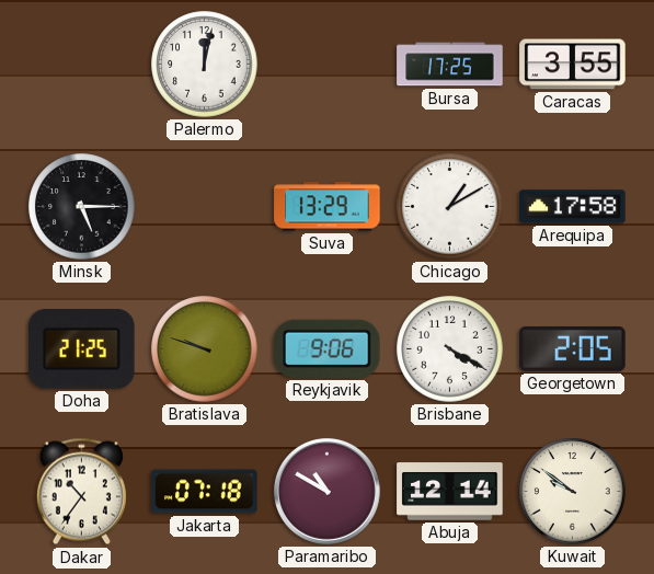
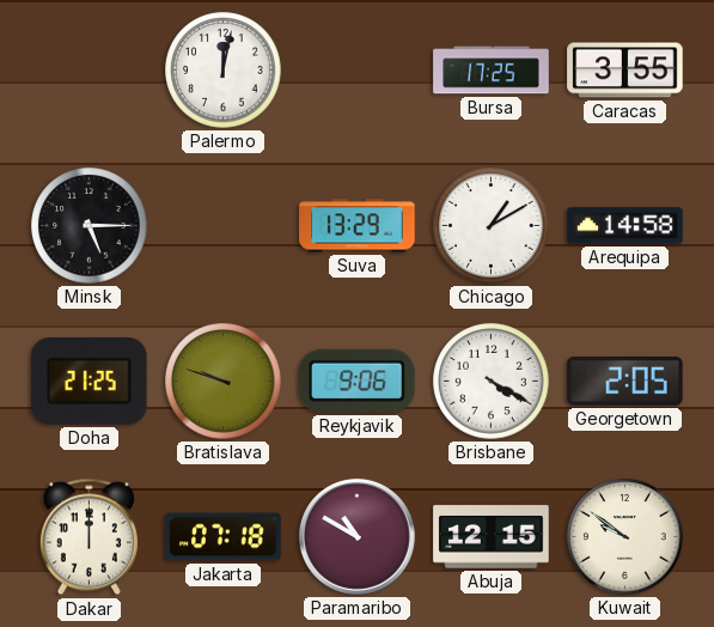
Arequipa: 17:58 -> 14:58 (625, 226)
Dakar: 10:36 -> 12:00 (89, 537)
Abuja: 12:14 -> 12:15 (492, 537)
